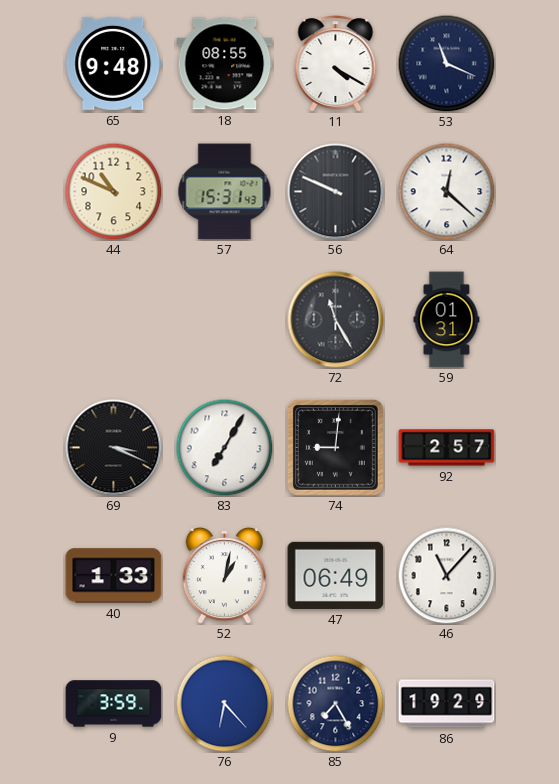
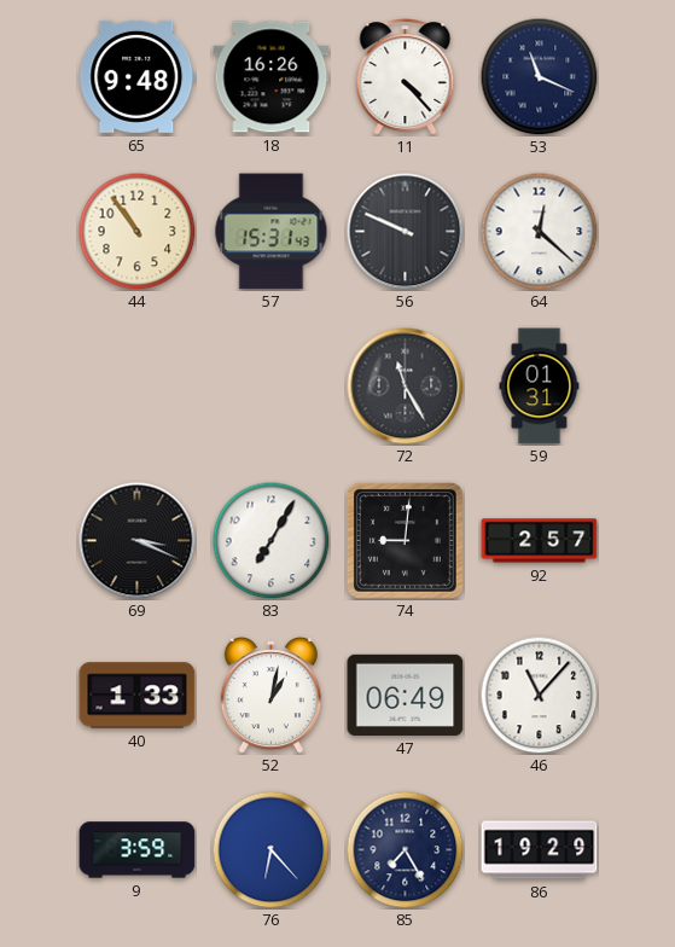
18: 08:55 -> 16:26 (272, 77)
11: 4:20 -> 4:23 (406, 77)
44: 10:49 -> 10:54 (136, 231)
